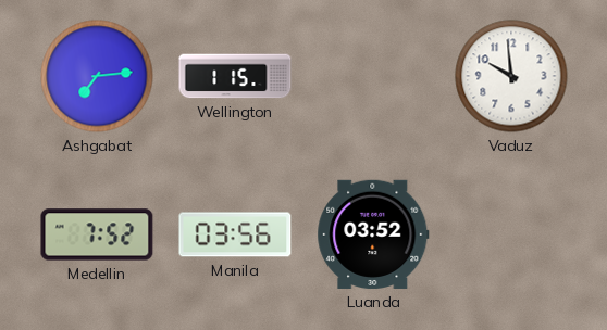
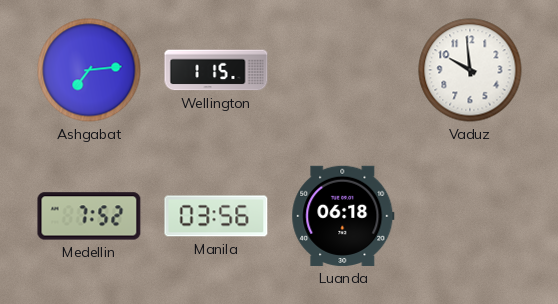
Luanda: 03:52 -> 06:18 (343, 216)
